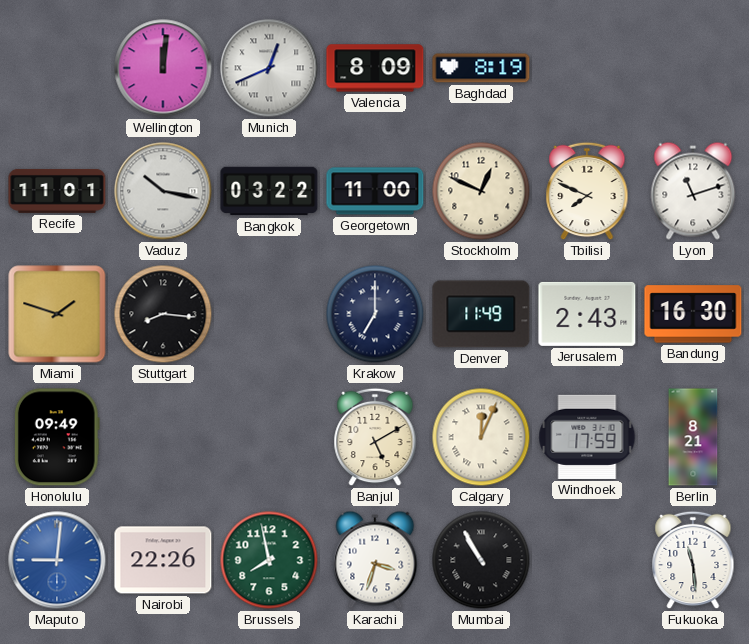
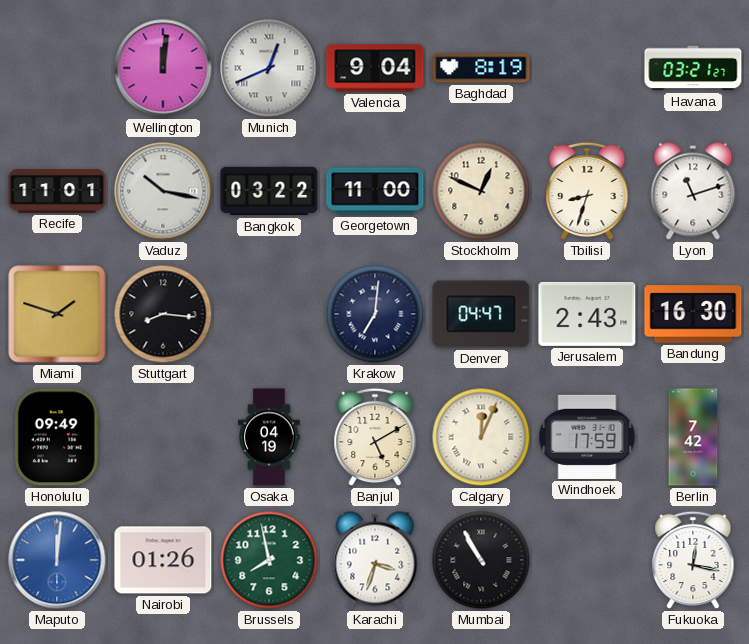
Valencia: 8:09 -> 9:04 (375, 68)
Havana: none -> 03:21 (693, 68)
Tbilisi: 7:49 -> 8:33 (587, 191)
Krakow: 7:00 -> 7:01 (375, 314)
Denver: 11:49 -> 04:47 (481, 314)
Osaka: none -> 04:19 (269, 437)
Berlin: 8:21 -> 7:42 (693, 437)
Maputo: 9:01 -> 12:01 (57, 560)
Nairobi: 22:26 -> 01:26 (163, 560)
Fukuoka: 11:29 -> 12:17 (693, 560)
